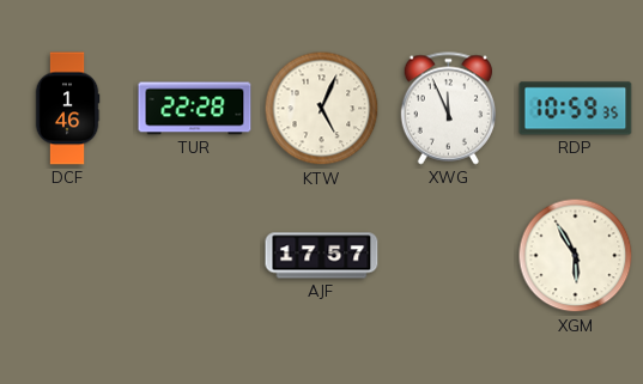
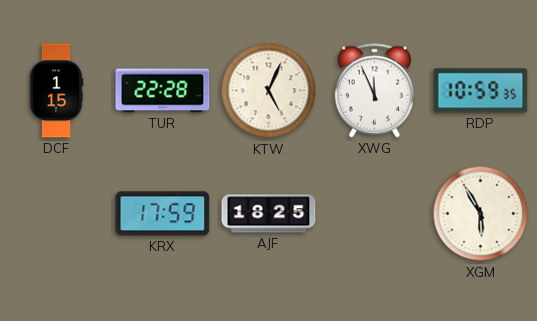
DCF: 1:46 -> 1:15 (56, 91)
KRX: none -> 17:59 (163, 214)
AJF: 17:57 -> 18:25 (269, 214)
